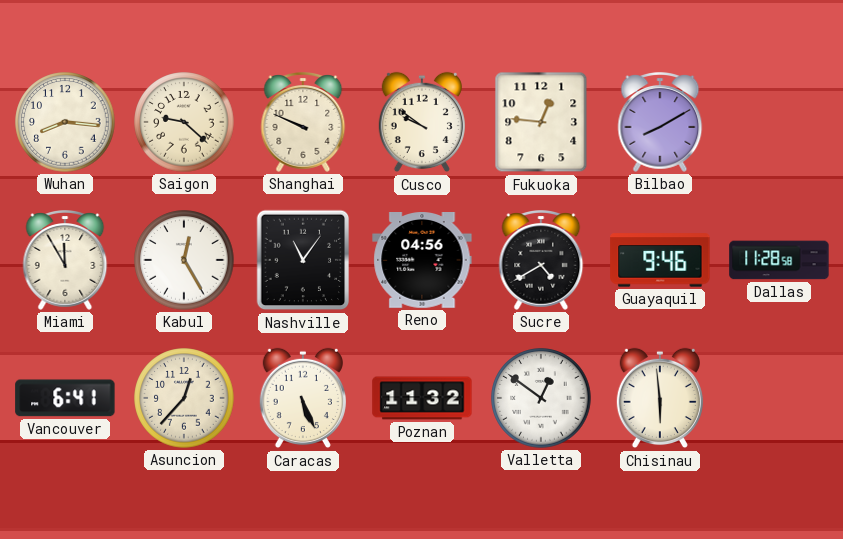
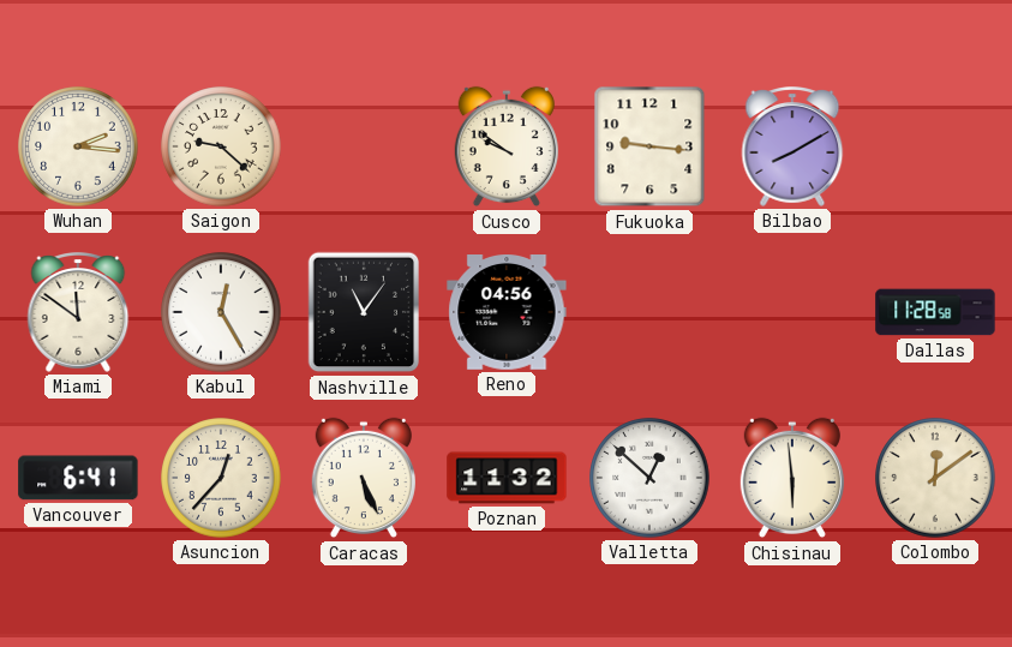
Wuhan: 8:16 -> 2:16 (78, 146)
Shanghai: 9:49 -> none (303, 122)
Fukuoka: 12:46 -> 9:16 (649, 146)
Miami: 11:55 -> 11:51 (78, 312)
Sucre: 4:40 -> none (541, 260)
Guayaquil: 9:46 -> none (660, 260)
Valletta: 12:51 -> 12:52 (649, 478)
Colombo: none -> 12:09 (935, 478)
